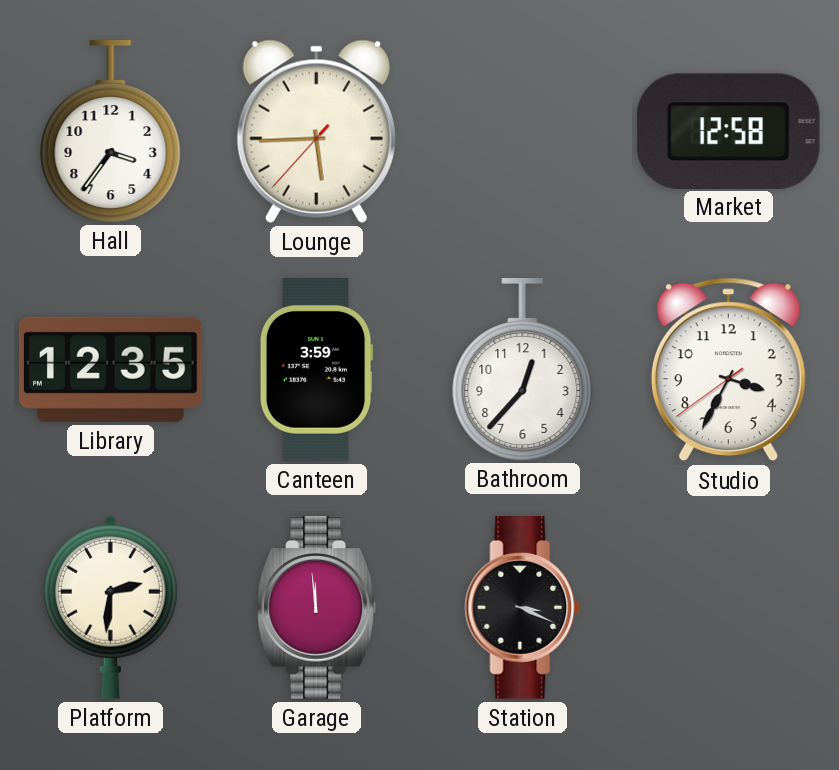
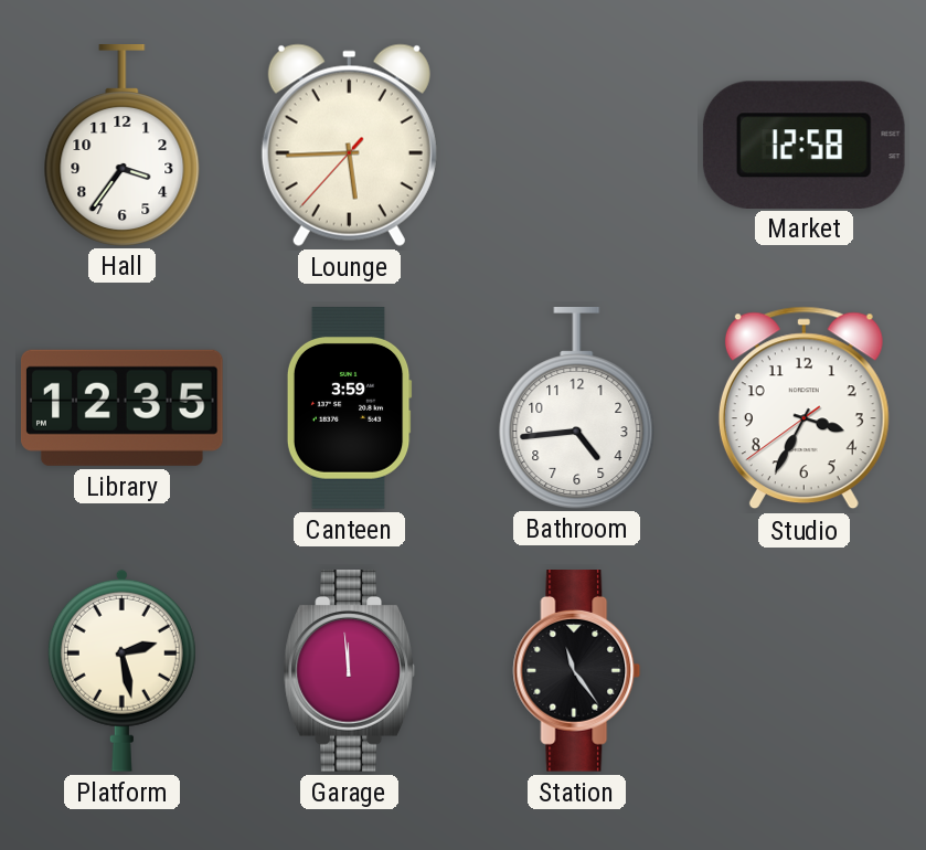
Bathroom: 12:37 -> 4:44 (577, 408)
Platform: 2:31 -> 2:28 (121, 670)
Station: 3:19 -> 11:24 (577, 671)
